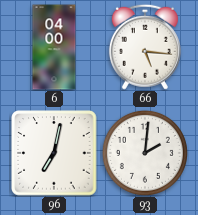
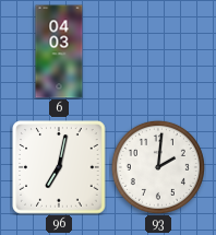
6: 04:00 -> 04:03 (59, 51)
66: 5:16 -> none (145, 47)
